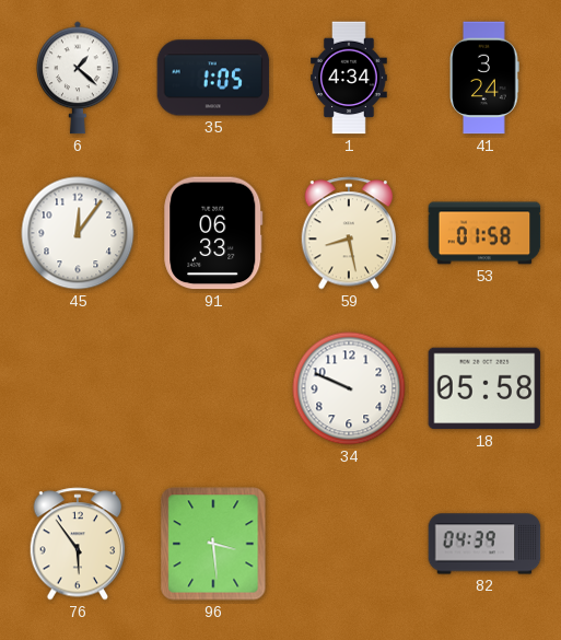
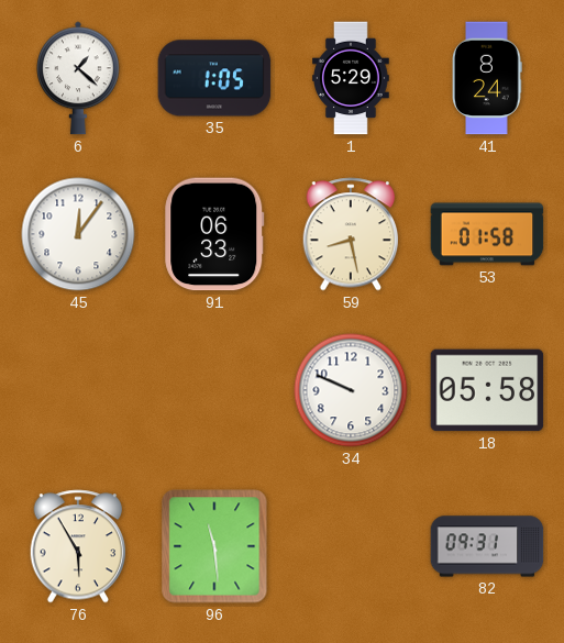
1: 4:34 -> 5:29 (351, 78)
41: 3:24 -> 8:24 (487, 78)
76: 5:54 -> 5:55 (78, 546)
96: 3:29 -> 11:29 (214, 546)
82: 04:39 -> 09:31 (487, 546)
